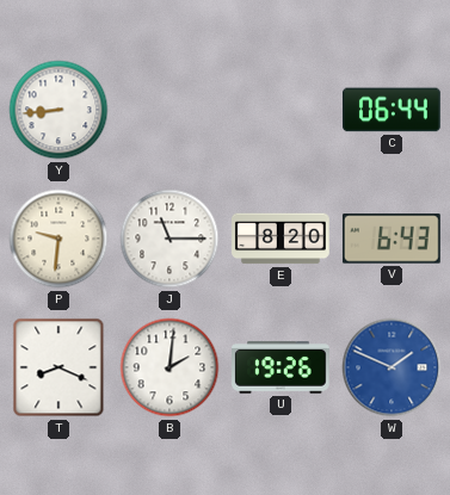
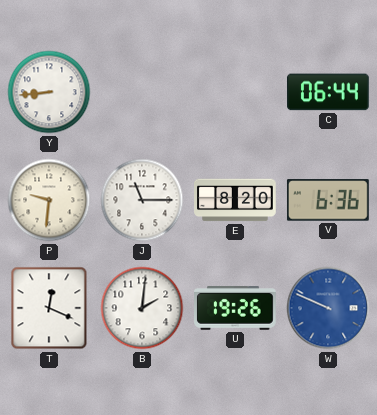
V: 6:43 -> 6:36 (328, 200)
T: 8:19 -> 12:19 (49, 308)
W: 1:49 -> 9:49 (328, 308)
